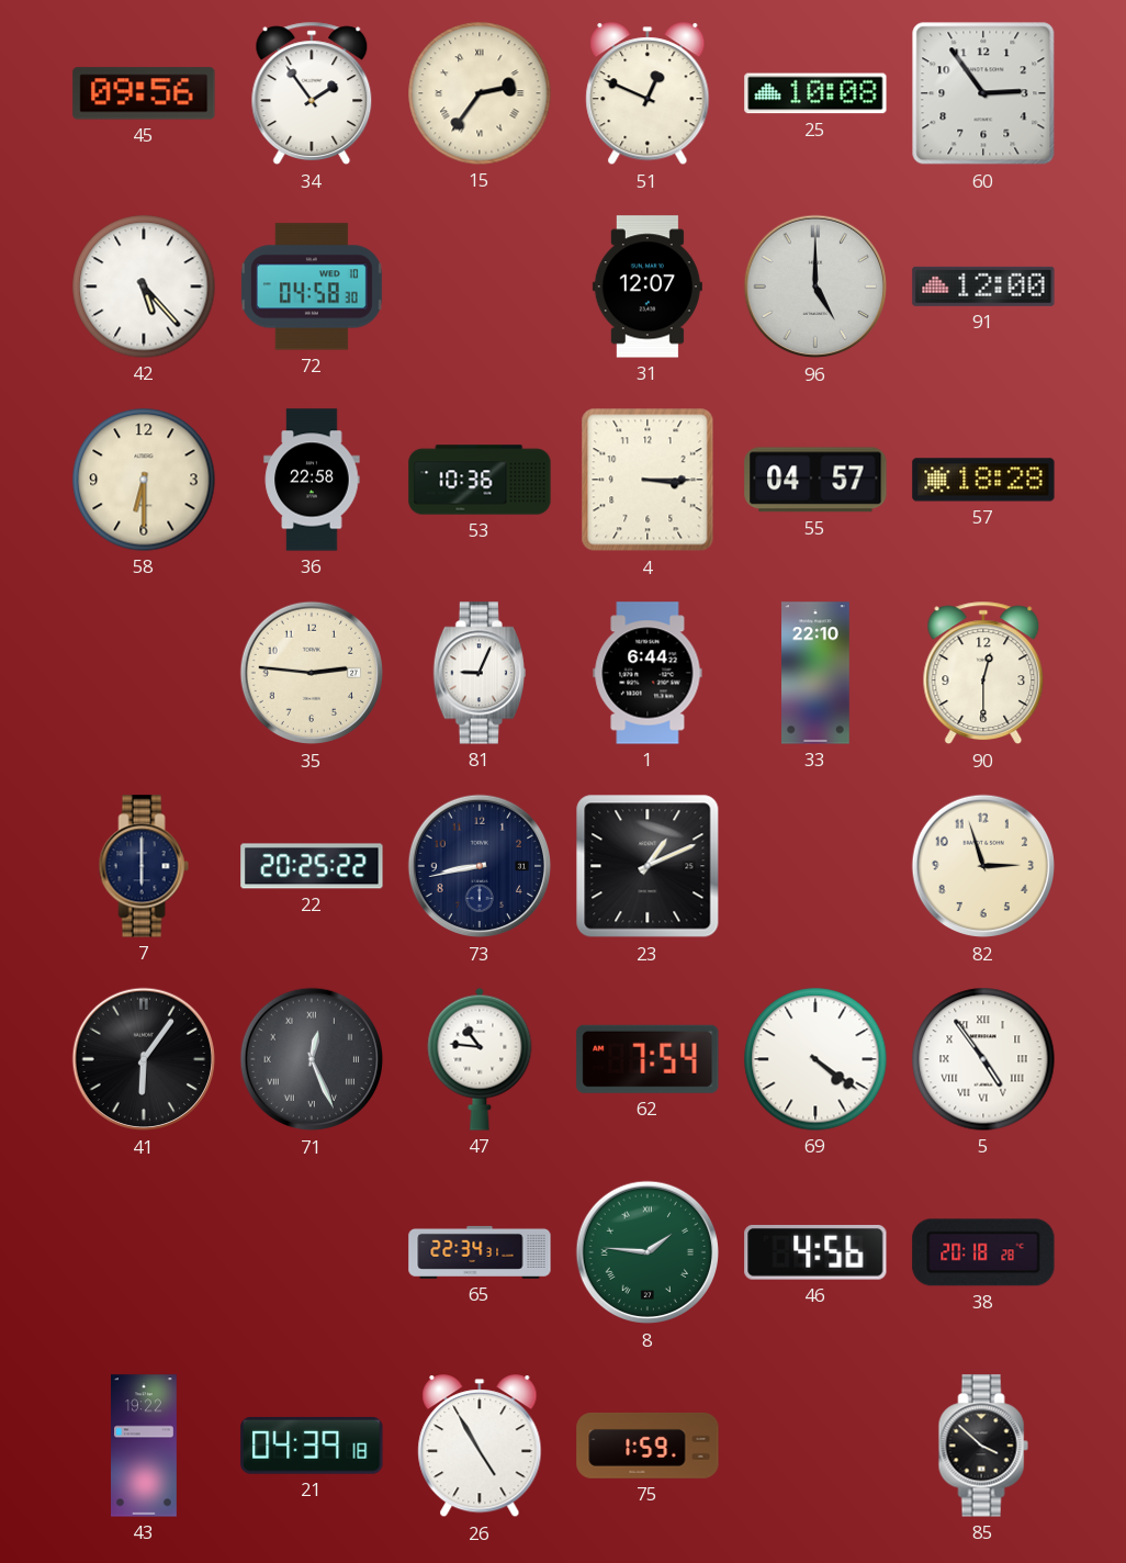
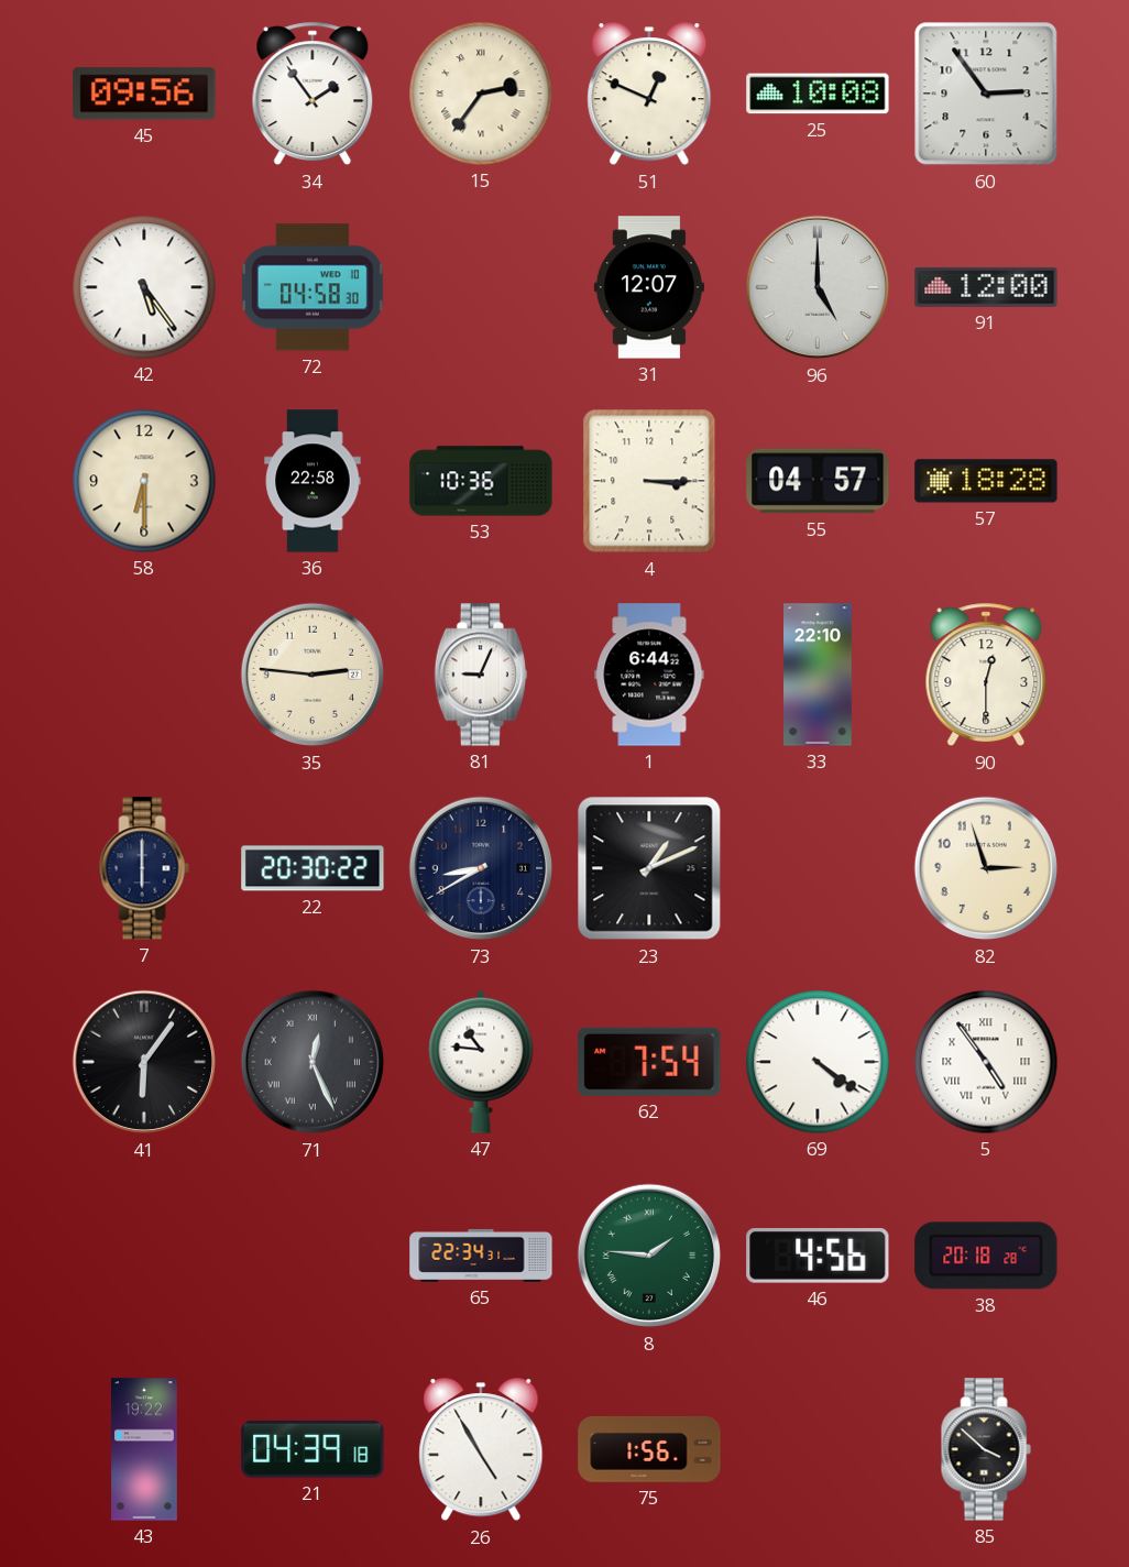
42: 5:23 -> 5:24 (144, 287)
22: 20:25 -> 20:30 (313, 868)
73: 8:43 -> 8:40 (481, 868)
75: 1:59 -> 1:56 (649, 1449)
